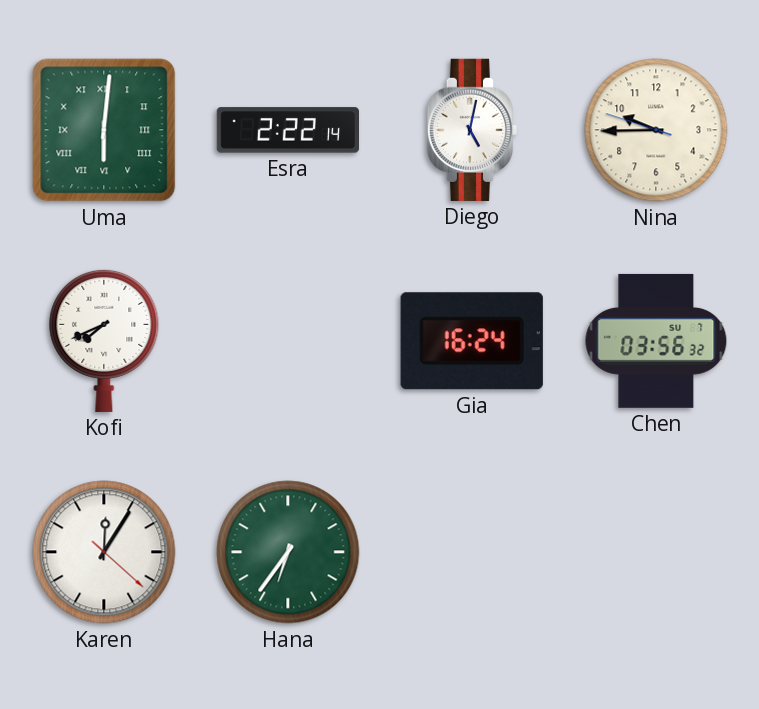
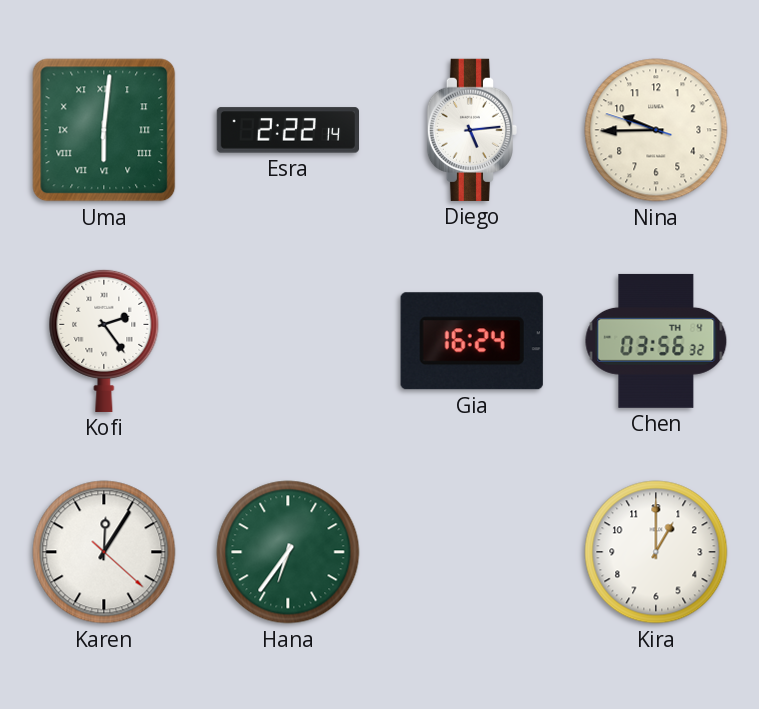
Diego: 5:02 -> 5:14 (471, 130)
Kofi: 7:41 -> 2:24 (104, 340)
Chen date: SU 7 -> TH 4 (656, 341)
Kira: none -> 1:00 (656, 552)
